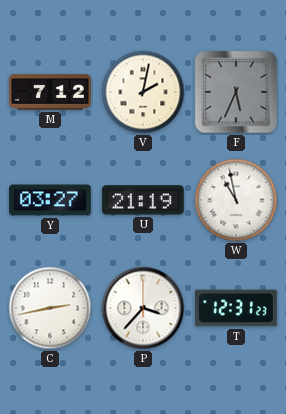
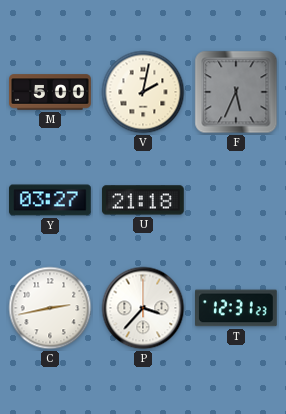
M: 7:12 -> 5:00 (50, 92)
U: 21:19 -> 21:18 (143, 200)
W: 10:58 -> none (236, 200)
